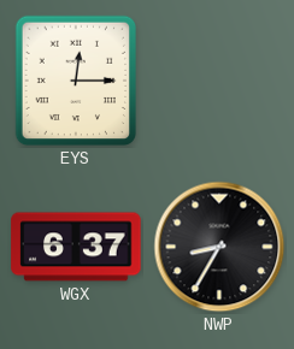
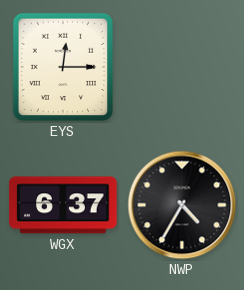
NWP: 8:35 -> 4:35 (182, 205)
